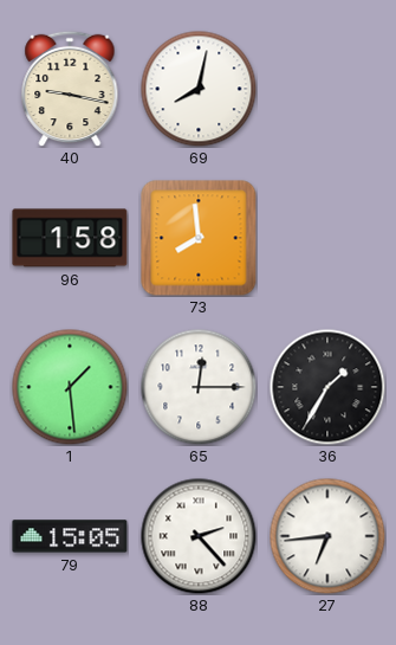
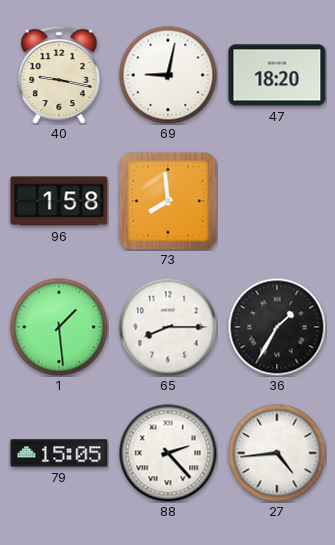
69: 8:02 -> 9:02 (168, 75)
47: none -> 18:20 (277, 75)
65: 12:15 -> 8:15 (168, 327)
27: 6:44 -> 4:44 (277, 453)
